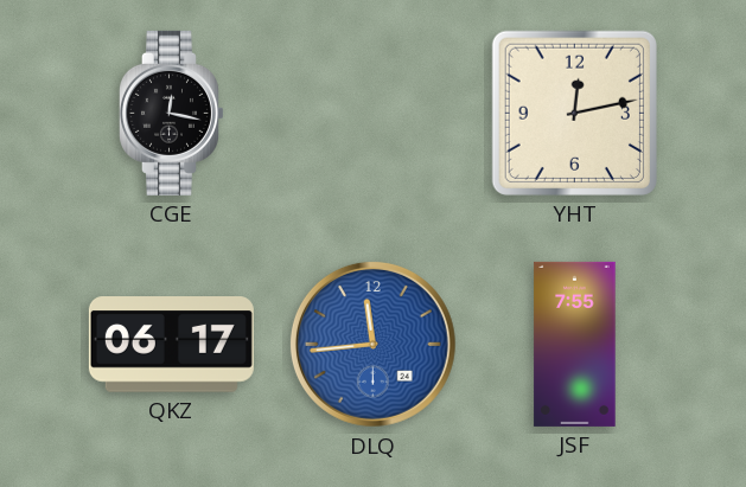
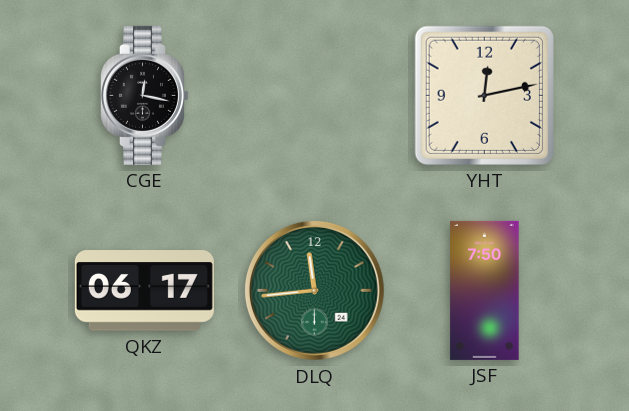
DLQ dial: blue -> green (314, 290)
JSF: 7:55 -> 7:50 (485, 290)
